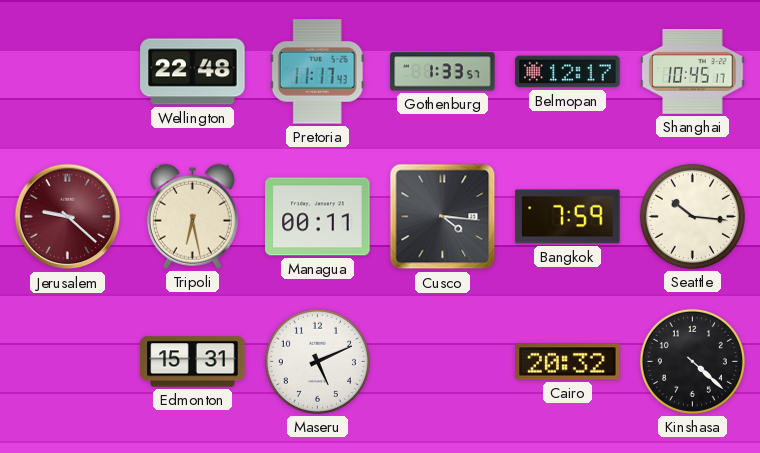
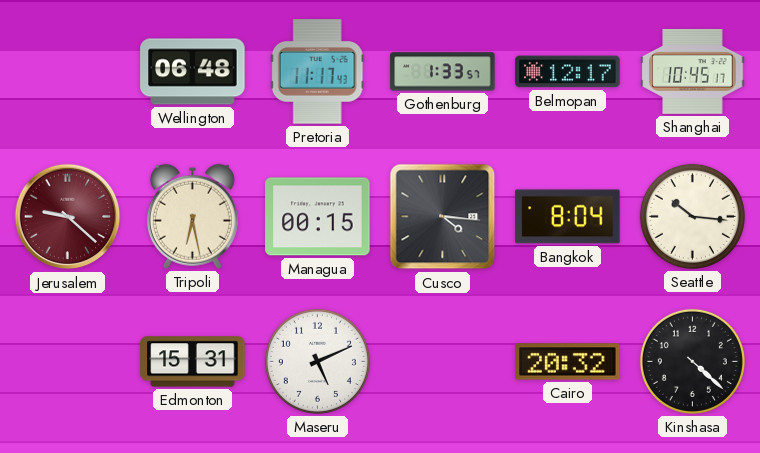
Wellington: 22:48 -> 06:48 (193, 72)
Managua: 00:11 -> 00:15 (318, 217)
Bangkok: 7:59 -> 8:04 (568, 217)
